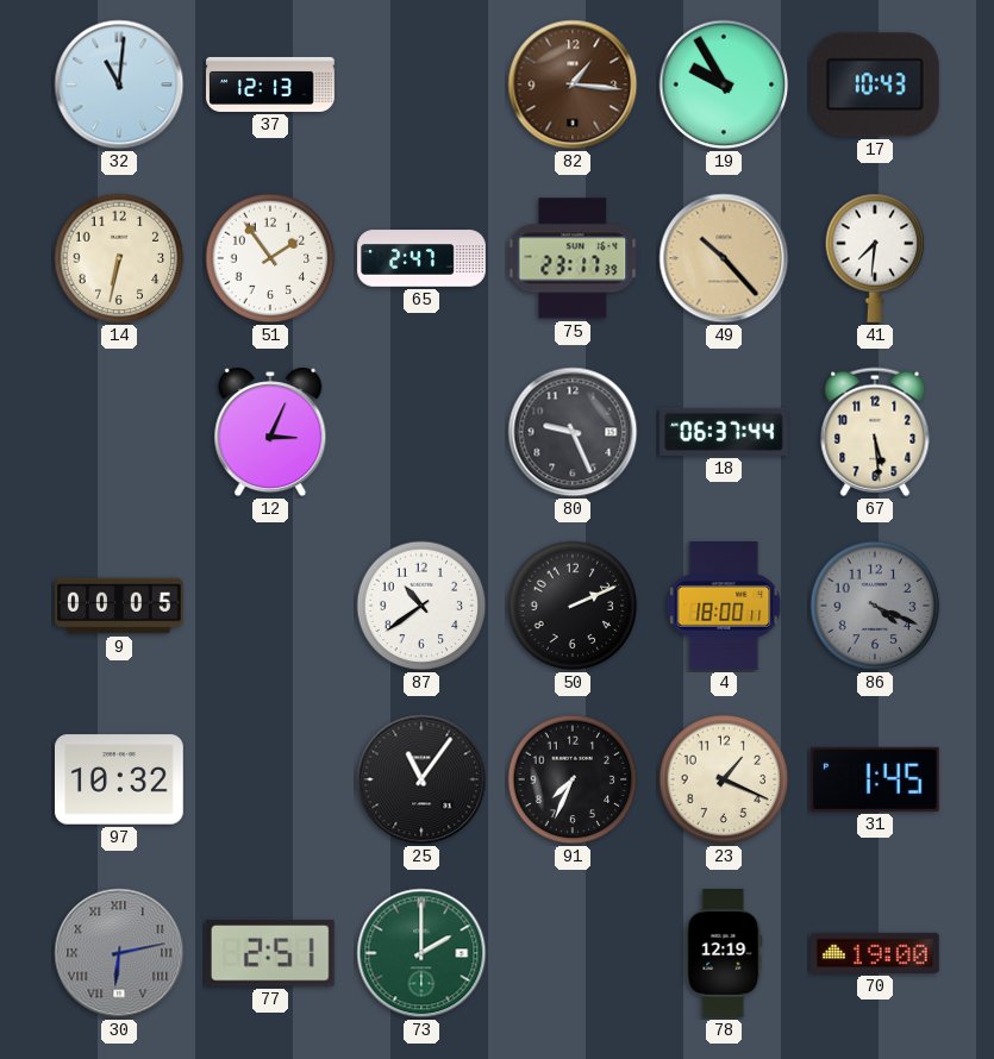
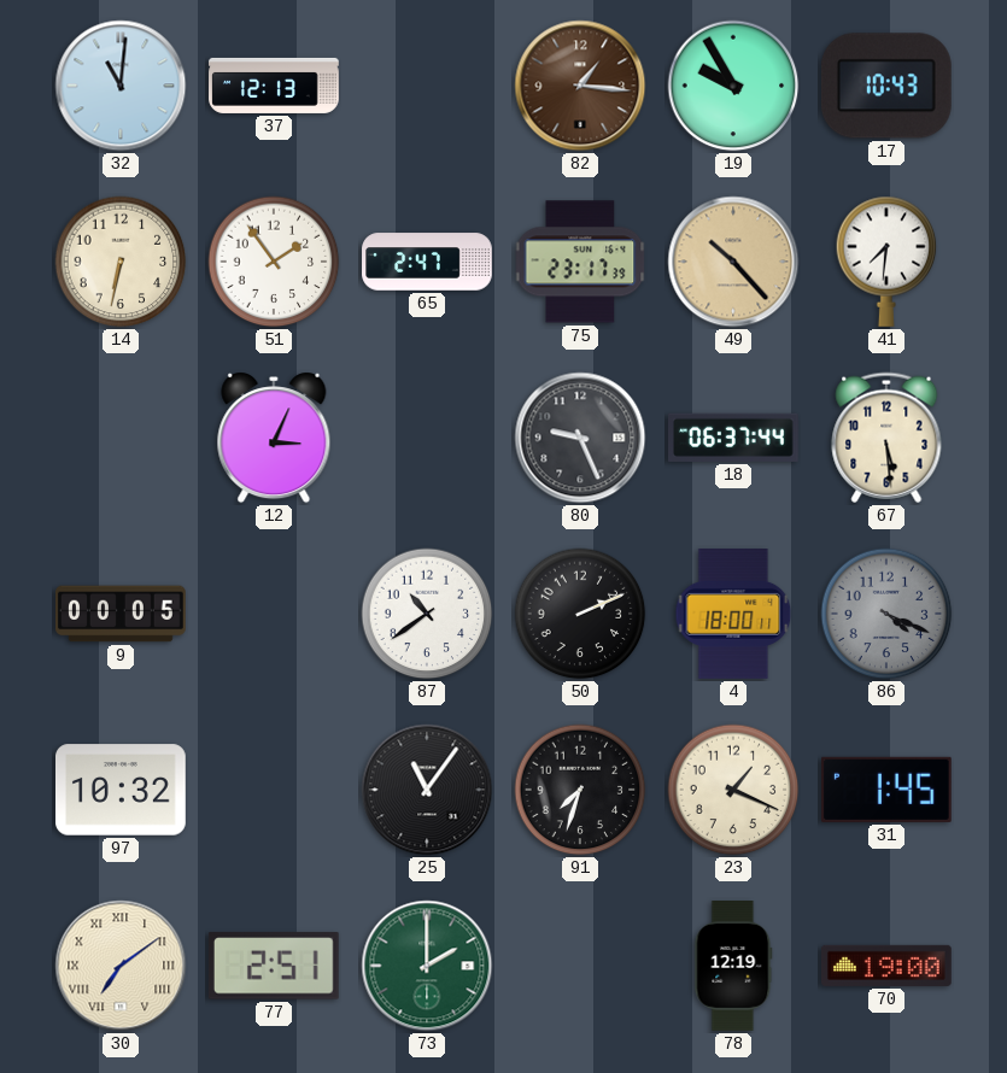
91: 7:34 -> 7:33 (580, 790)
30: 6:13 -> 7:09 (121, 966)
30 dial: grey -> cream (121, 966)
